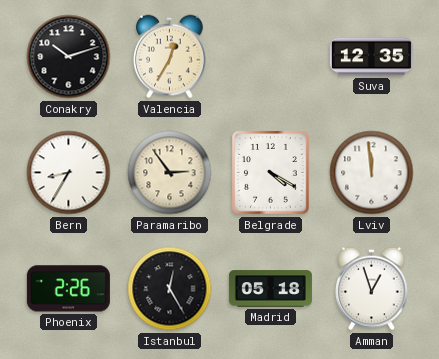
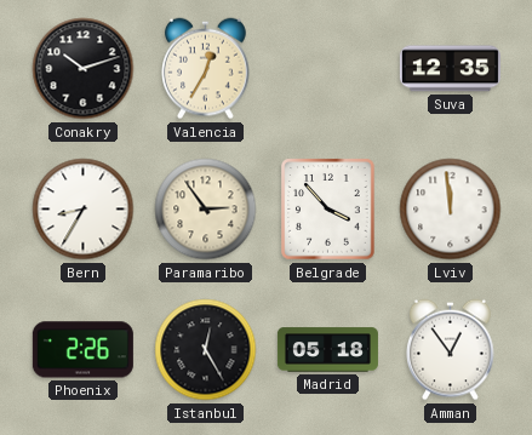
Belgrade: 4:20 -> 3:53 (328, 210)
Amman: 12:57 -> 12:54 (451, 350)
